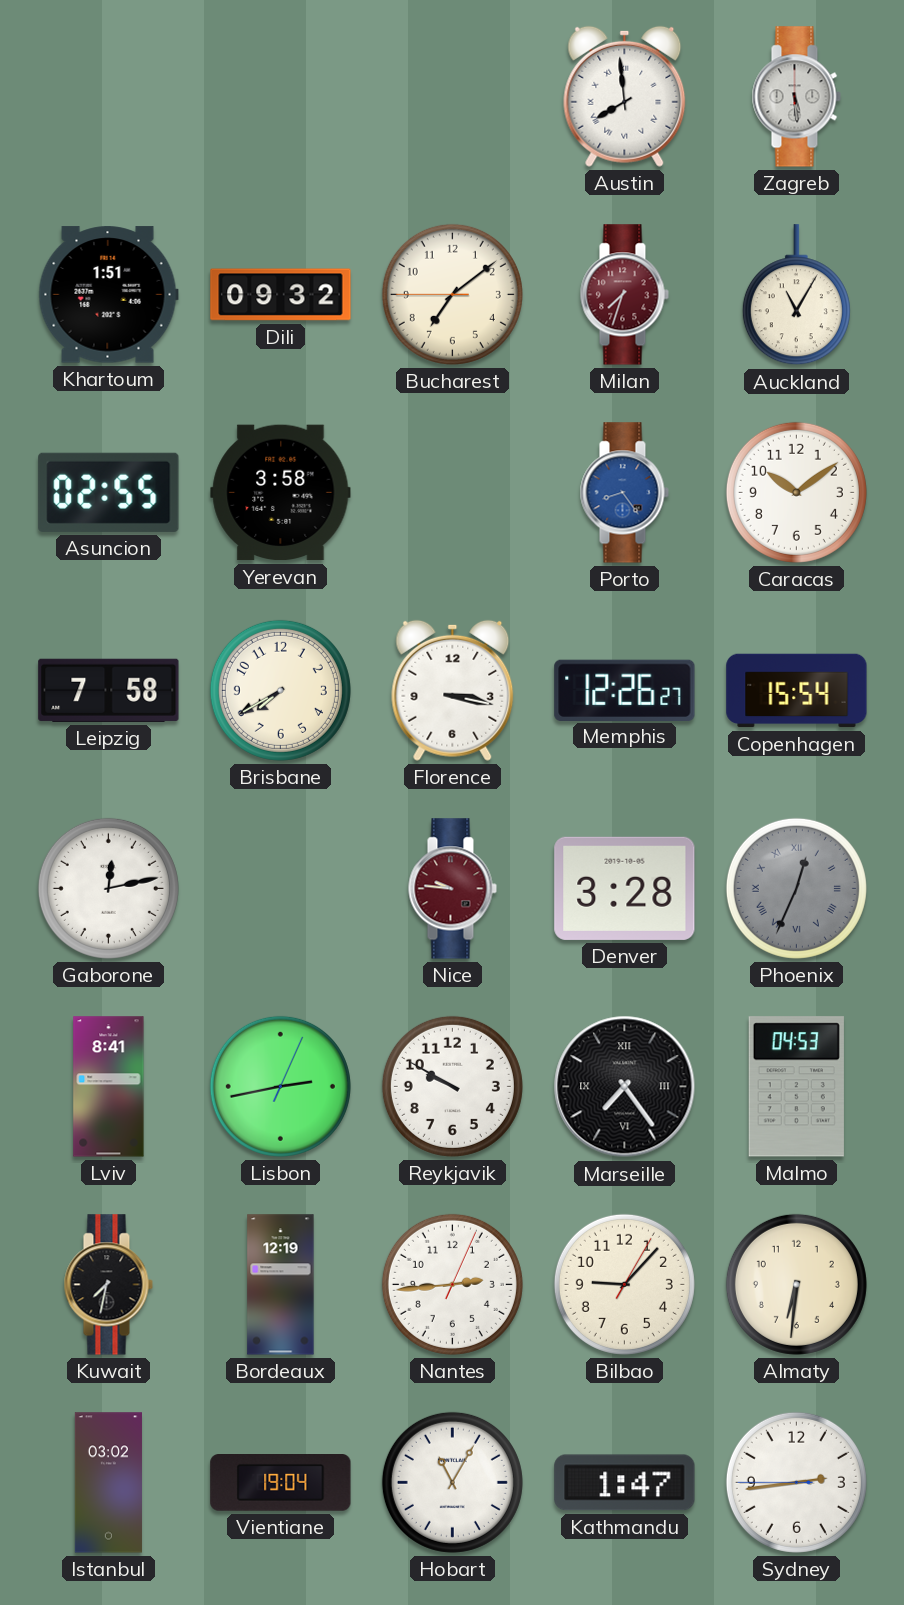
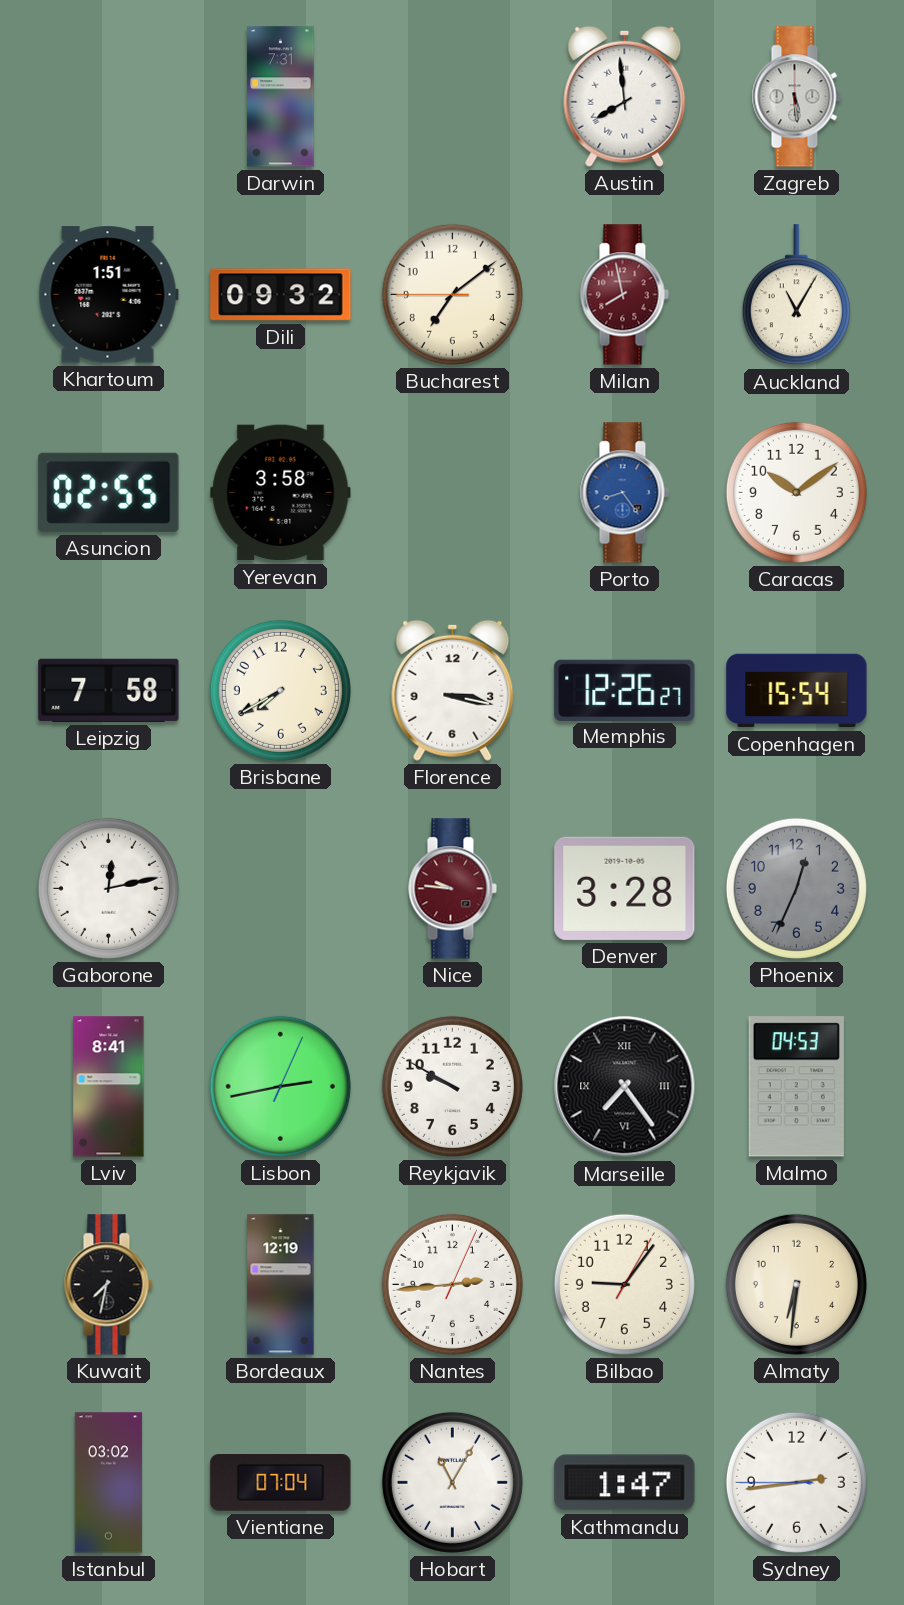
Darwin: none -> 7:31 (281, 97)
Milan: 7:33 -> 7:58 (624, 295)
Phoenix numerals: Roman -> Arabic (796, 888)
Bilbao: 9:07 -> 9:06 (624, 1284)
Vientiane: 19:04 -> 07:04 (281, 1483)
